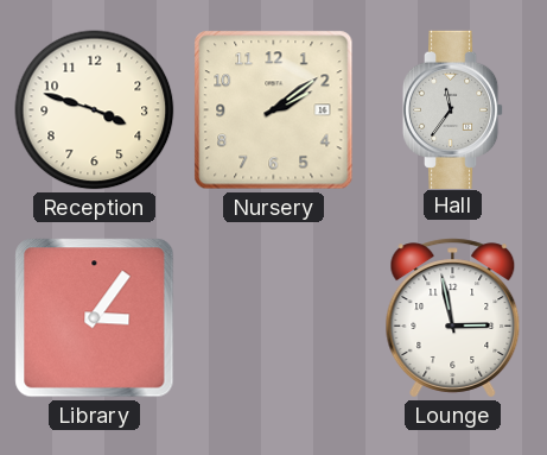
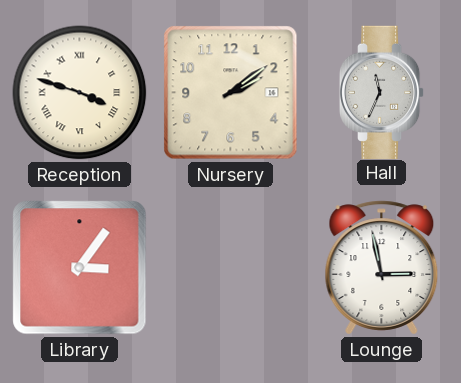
Reception numerals: Arabic -> Roman (80, 93)
Hall: 11:36 -> 11:34 (382, 92)
